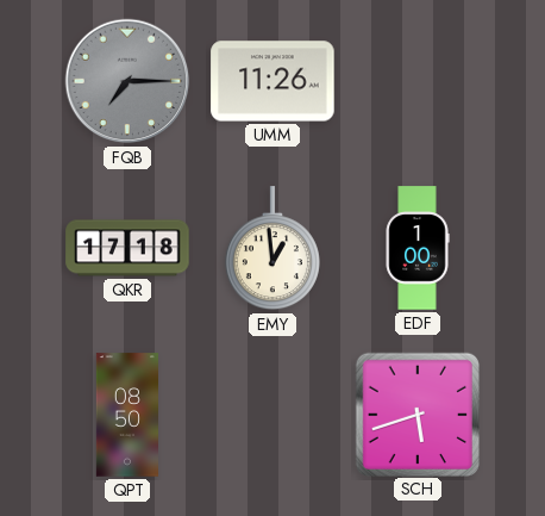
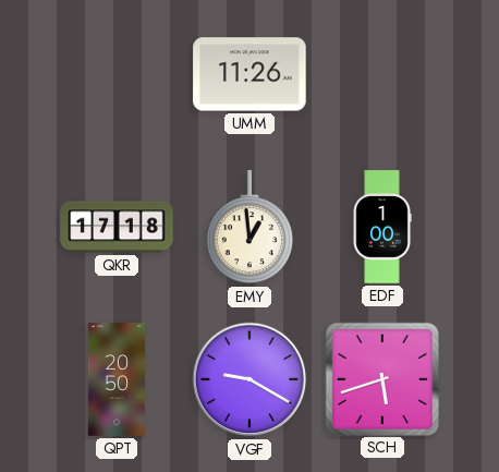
FQB: 7:15 -> none (127, 81)
QPT: 08:50 -> 20:50 (115, 379)
VGF: none -> 9:20 (249, 379)
